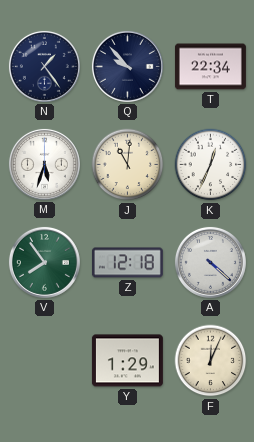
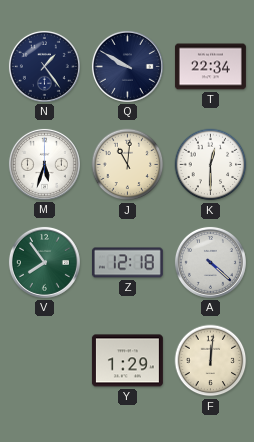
Q: 9:53 -> 9:50 (127, 66)
K: 12:34 -> 12:30 (211, 165)
F: 12:04 -> 12:01 (211, 361)
